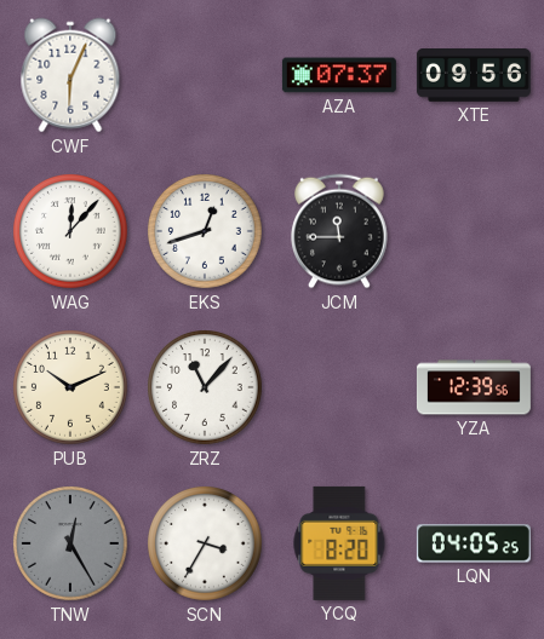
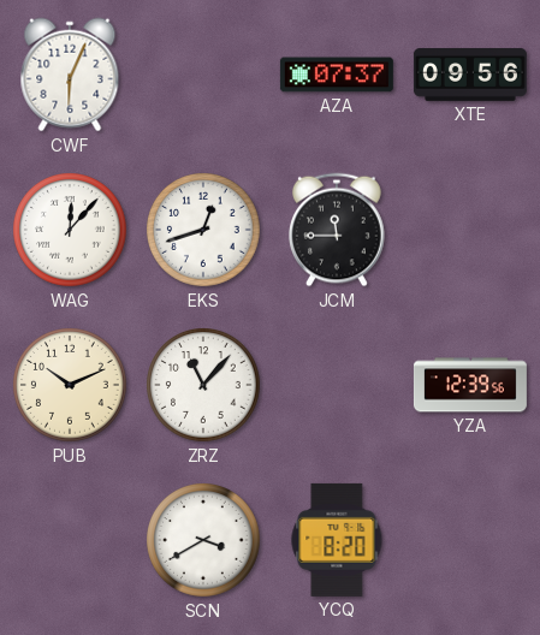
TNW: 12:25 -> none (71, 545)
SCN: 3:35 -> 3:40 (204, 541)
LQN: 04:05 -> none (474, 543)
